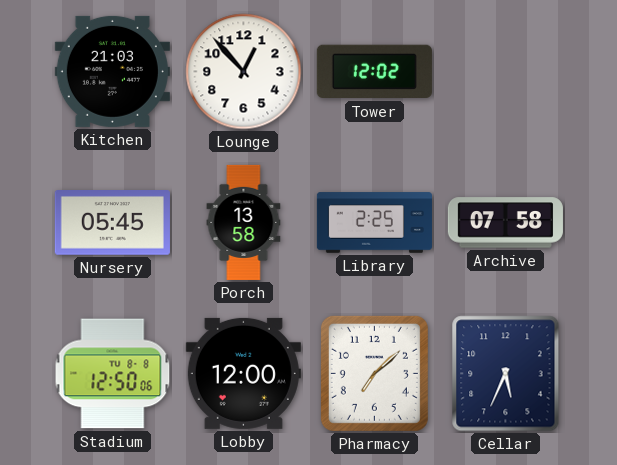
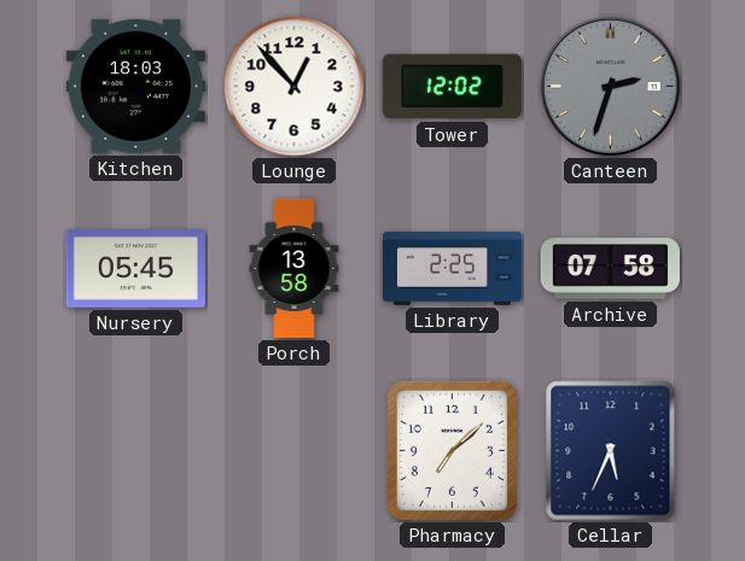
Kitchen: 21:03 -> 18:03 (135, 86)
Canteen: none -> 2:33 (610, 86)
Stadium: 12:50 -> none (113, 374)
Lobby: 12:00 -> none (243, 373)
